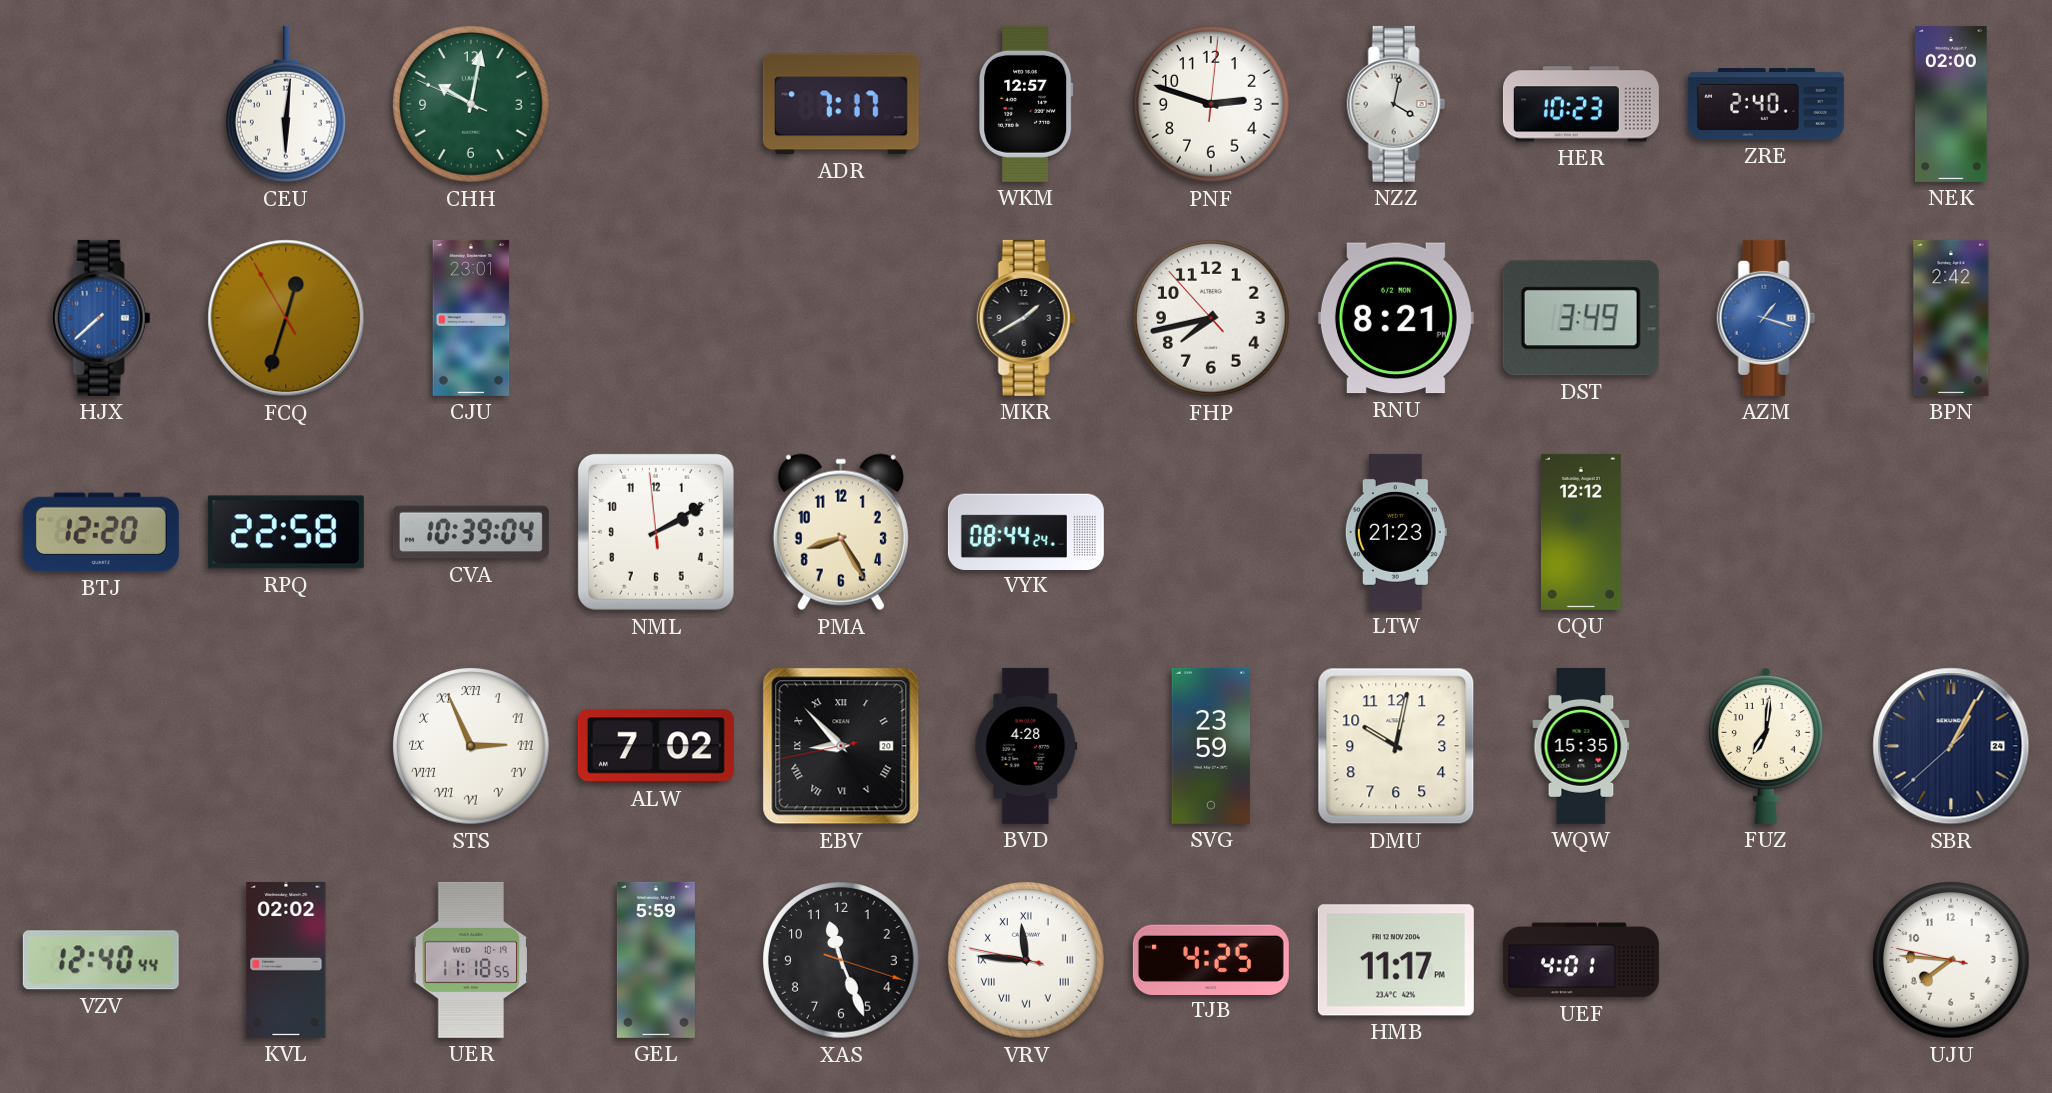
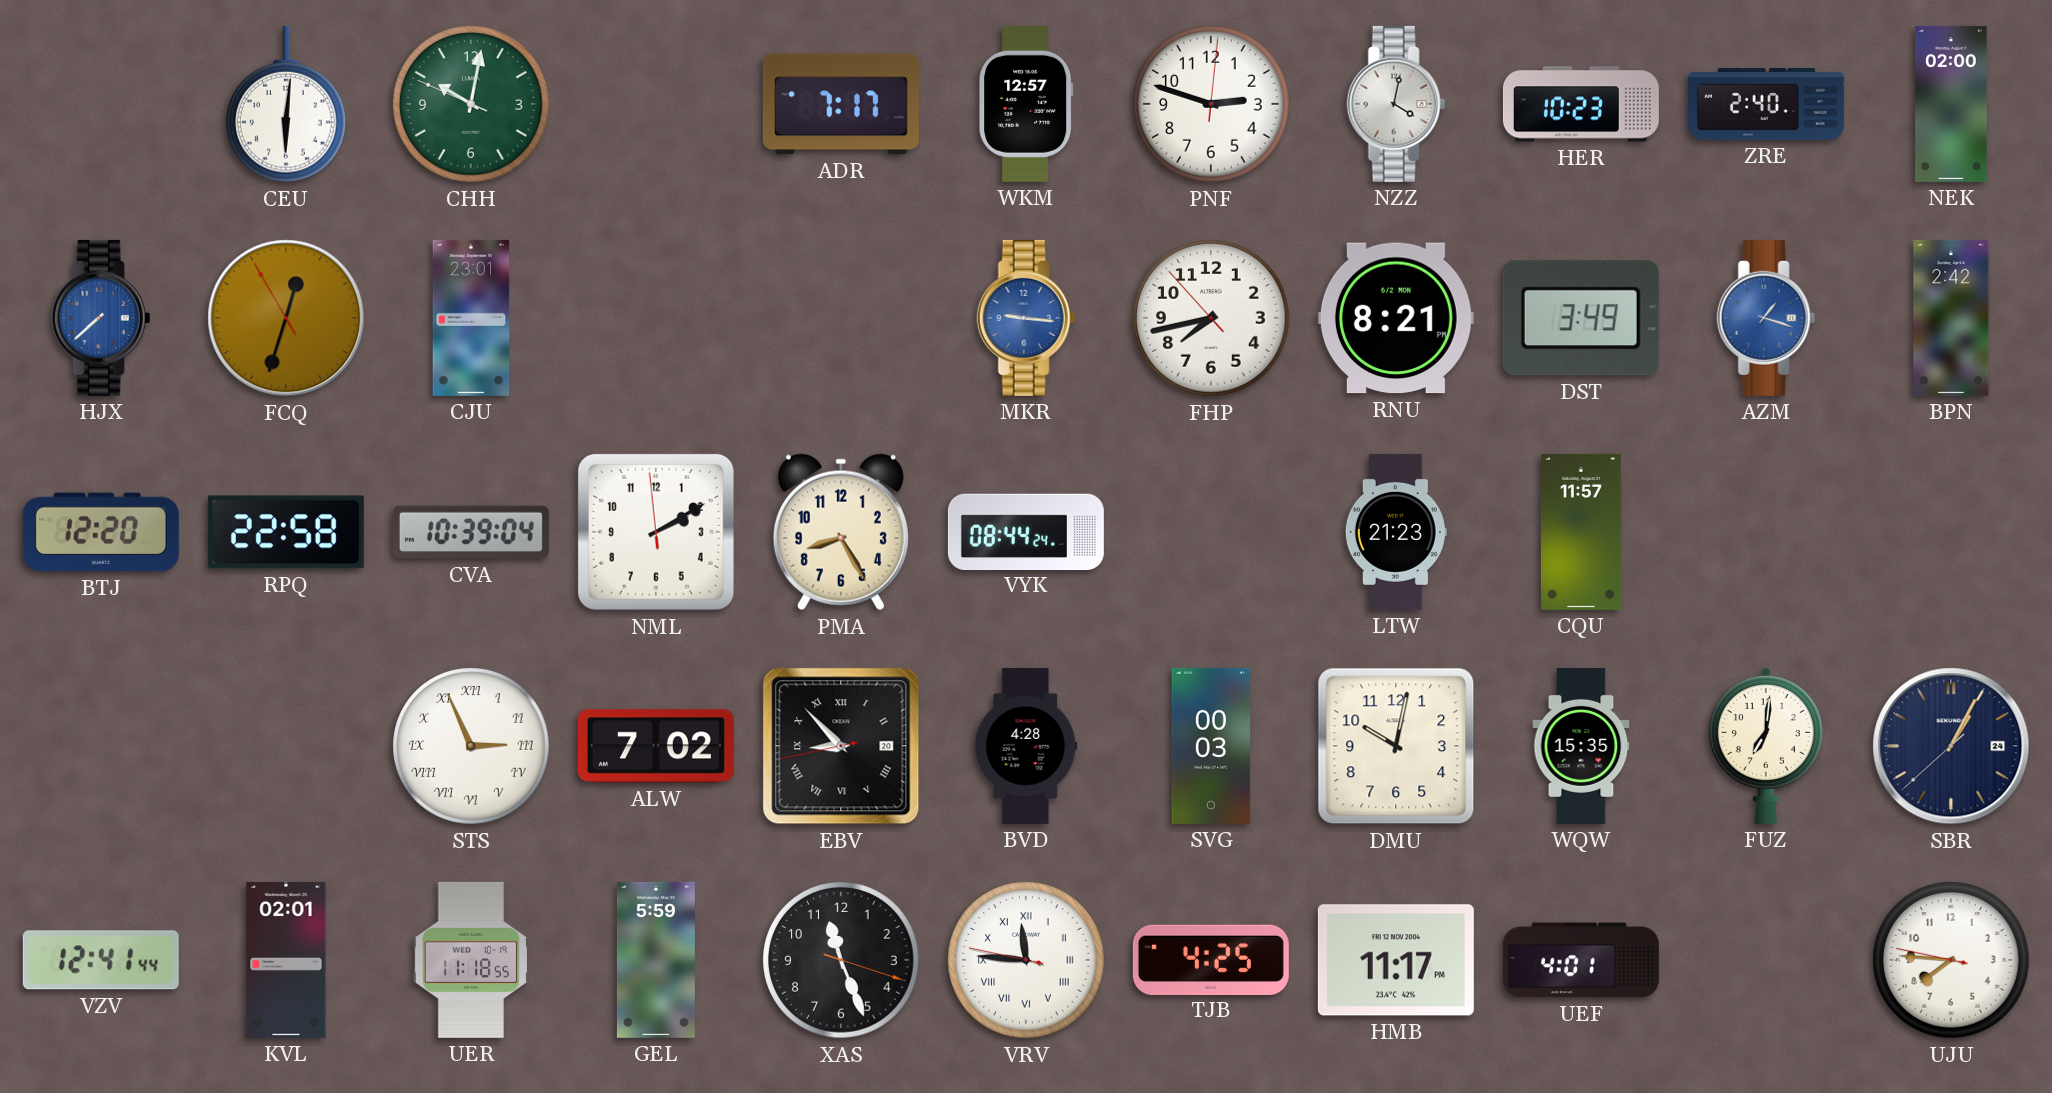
MKR: 1:40 -> 9:16 (1026, 318)
MKR dial: black -> blue (1026, 318)
CQU: 12:12 -> 11:57 (1581, 532)
SVG: 23:59 -> 00:03 (1211, 746)
VZV: 12:40 -> 12:41 (101, 960)
KVL: 02:02 -> 02:01 (286, 960)
